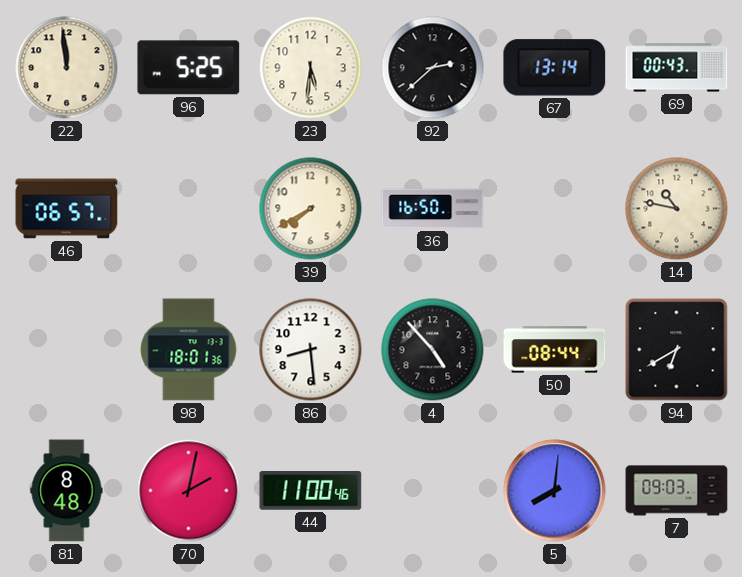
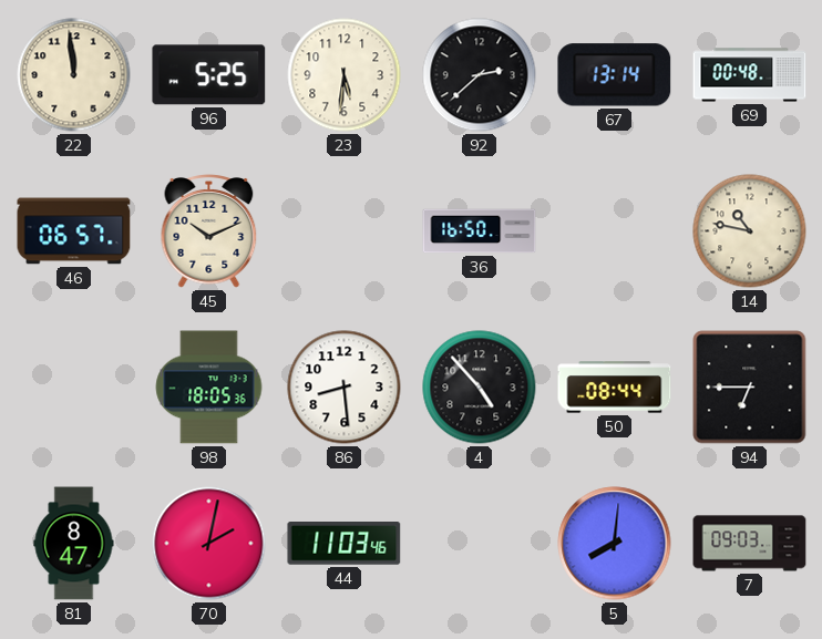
69: 00:43 -> 00:48 (750, 75)
45: none -> 10:11 (209, 231)
39: 7:40 -> none (311, 209)
98: 18:01 -> 18:05 (209, 388)
94: 6:40 -> 6:45 (750, 388)
81: 8:48 -> 8:47 (74, 544)
44: 11:00 -> 11:03 (345, 544)
